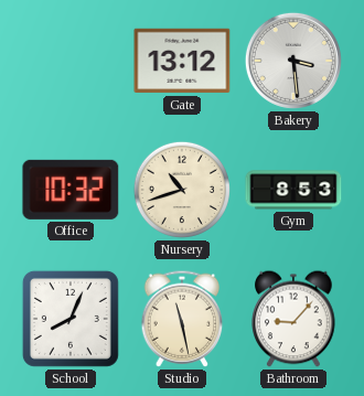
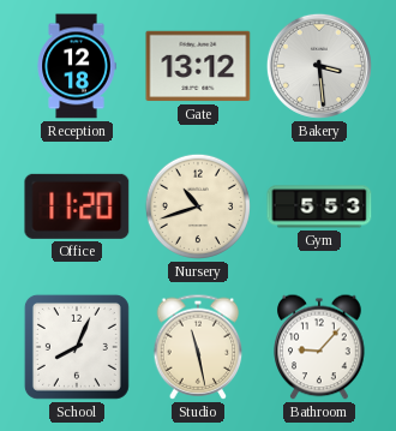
Reception: none -> 12:18 (77, 66)
Office: 10:32 -> 11:20 (77, 206)
Gym: 8:53 -> 5:53 (319, 206)
